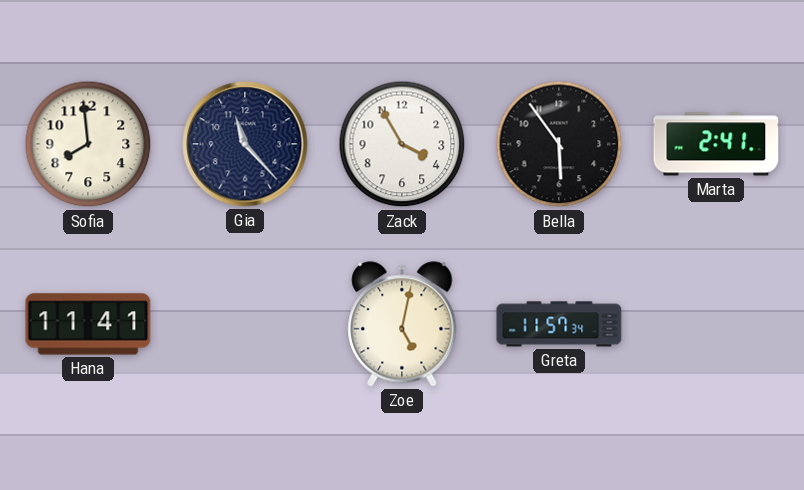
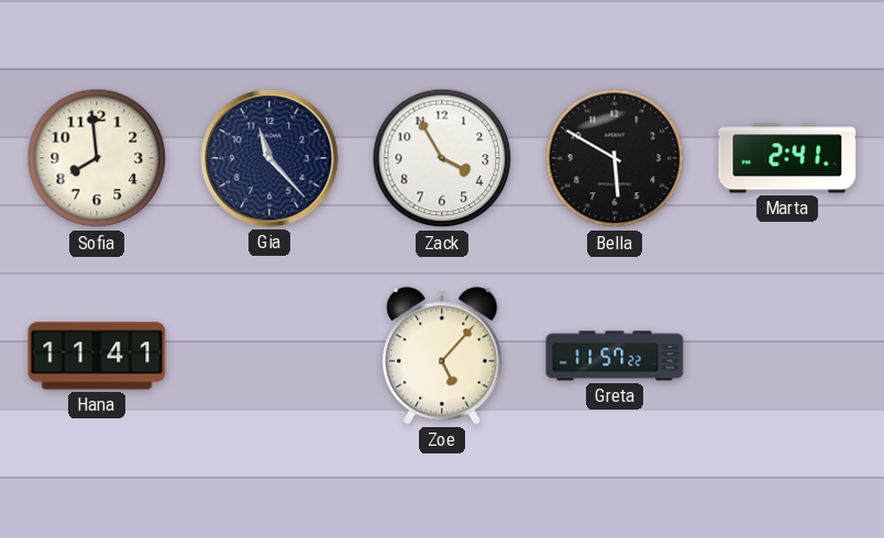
Bella: 5:54 -> 5:50 (615, 158)
Zoe: 5:02 -> 5:07 (442, 356)
Greta: 11:57:34 -> 11:57:22 (615, 356)
